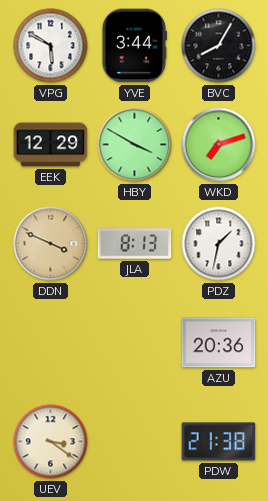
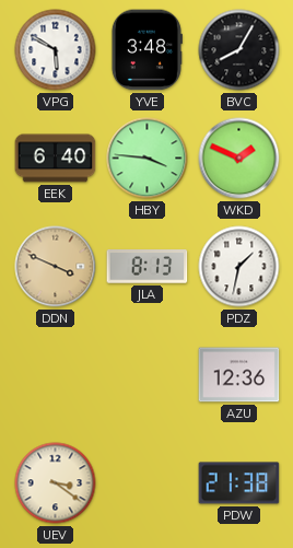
YVE: 3:44 -> 3:48 (146, 50)
EEK: 12:29 -> 6:40 (56, 159)
HBY: 3:50 -> 3:46 (148, 159)
WKD: 7:12 -> 1:49 (239, 159)
AZU: 20:36 -> 12:36 (239, 375)
